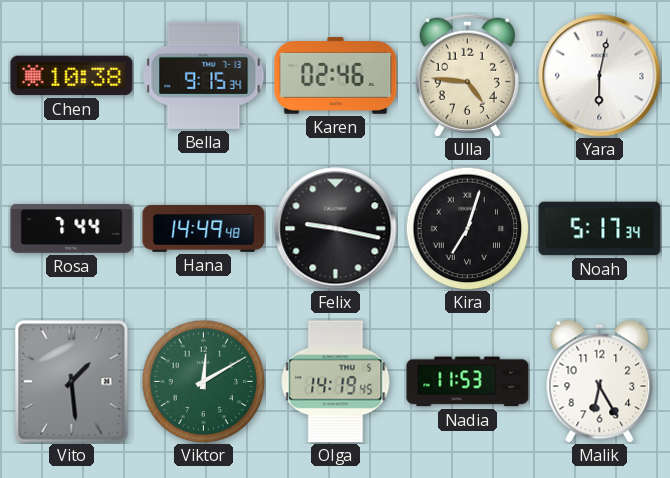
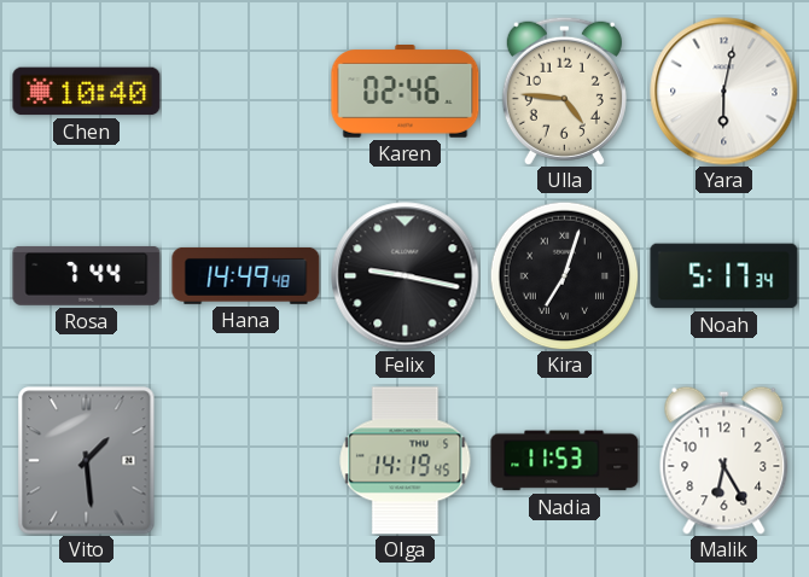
Chen: 10:38 -> 10:40 (87, 92)
Bella: 9:15 -> none (204, 75)
Viktor: 12:10 -> none (203, 381)
